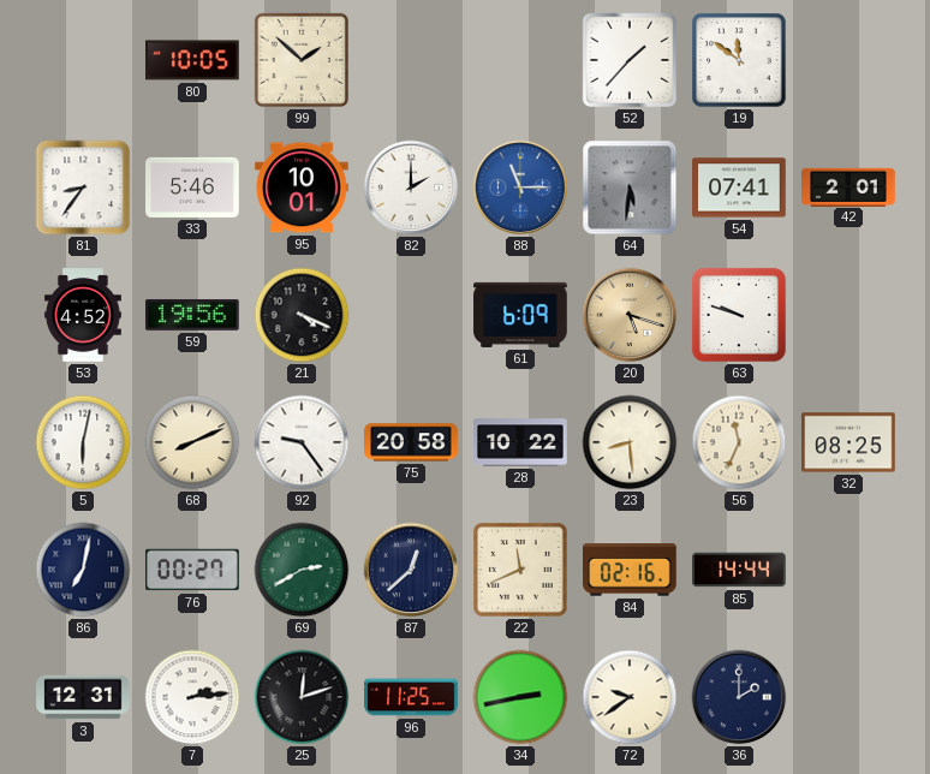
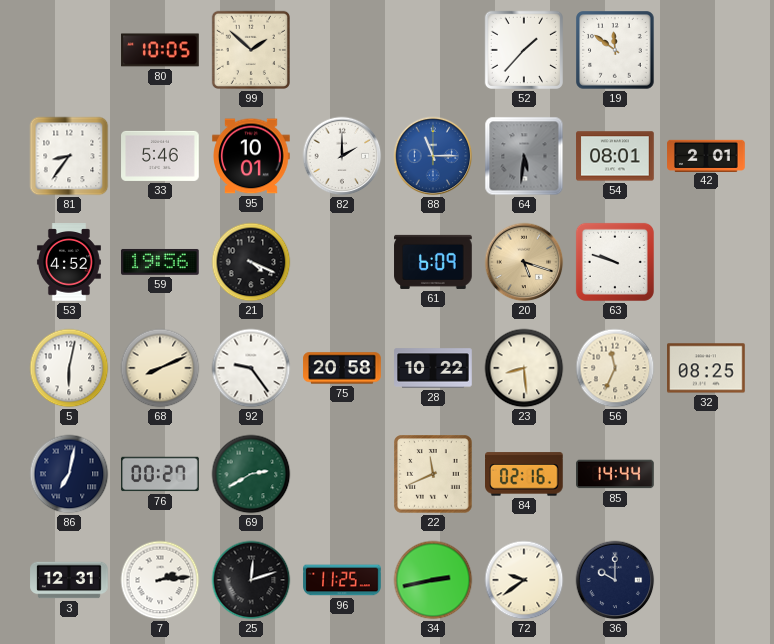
54: 07:41 -> 08:01 (615, 156)
87: 12:38 -> none (411, 570)
36: 2:00 -> 10:00 (615, 580)
